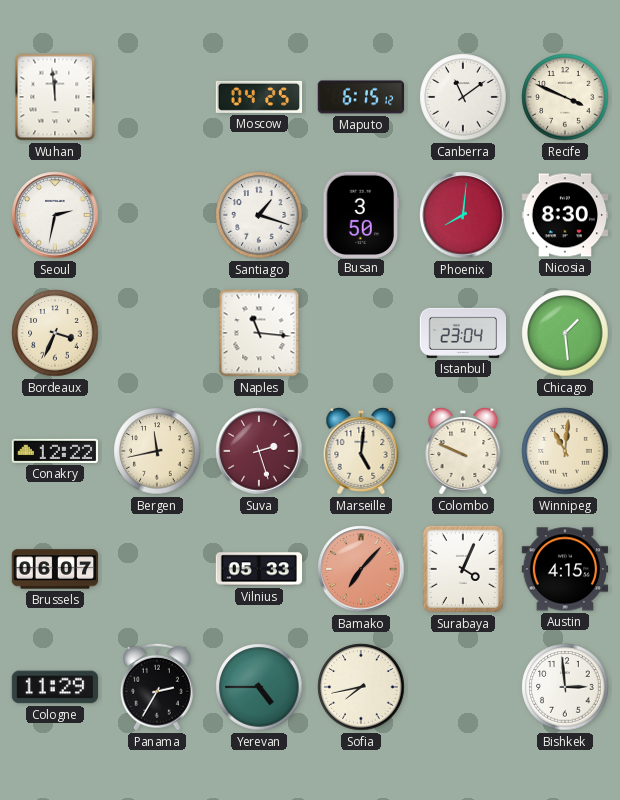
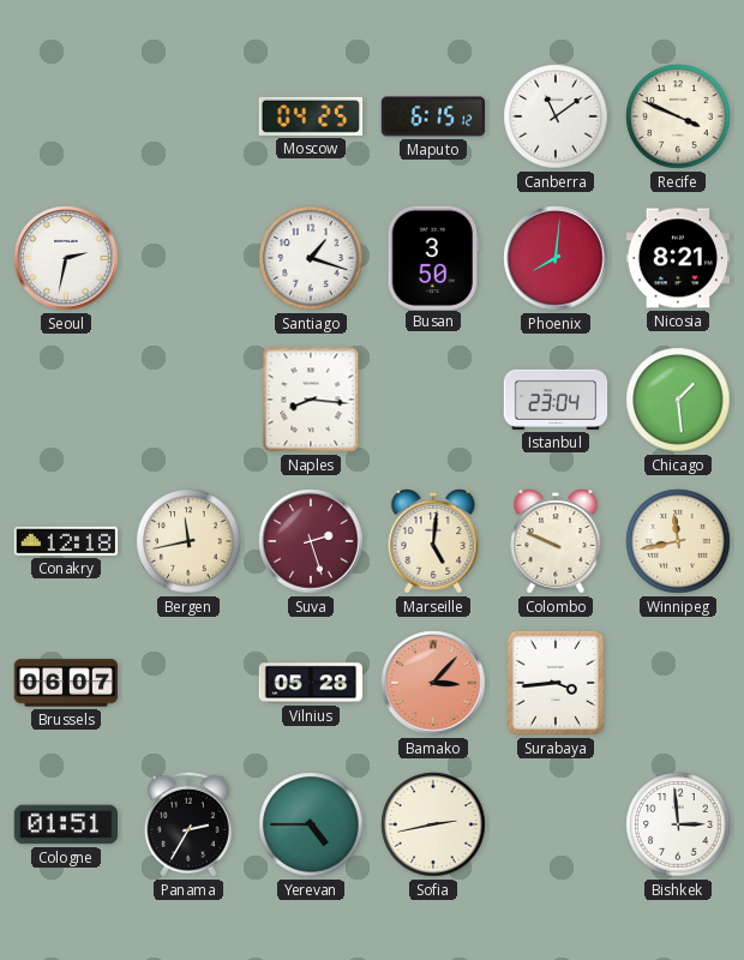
Wuhan: 11:59 -> none (55, 97)
Nicosia: 8:30 -> 8:21 (678, 258)
Bordeaux: 3:34 -> none (55, 333)
Naples: 11:16 -> 8:16 (311, 400)
Conakry: 12:22 -> 12:18 (66, 541)
Winnipeg: 11:01 -> 11:43 (678, 541)
Vilnius: 05:33 -> 05:28 (311, 683)
Bamako: 7:07 -> 3:07 (433, 683)
Surabaya: 4:04 -> 3:44 (556, 683)
Austin: 4:15 -> none (565, 569)
Cologne: 11:29 -> 01:51 (66, 824)
Sofia: 7:43 -> 2:43 (433, 824)
